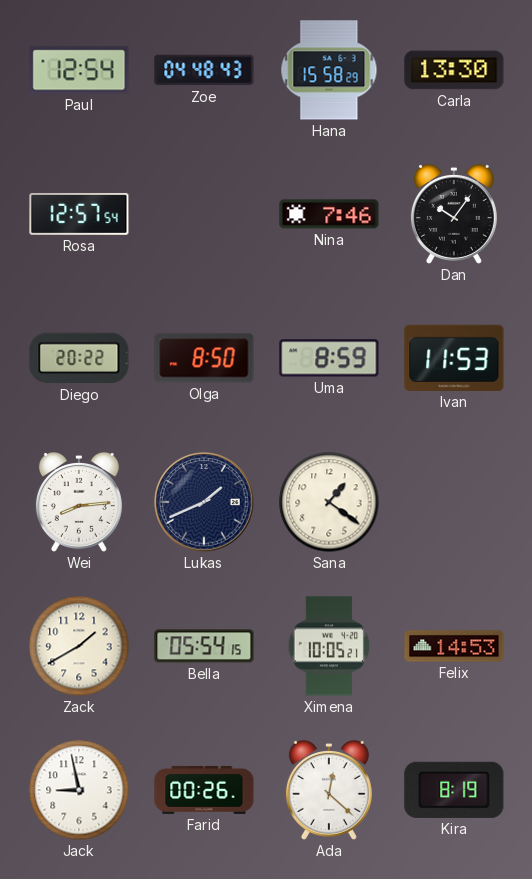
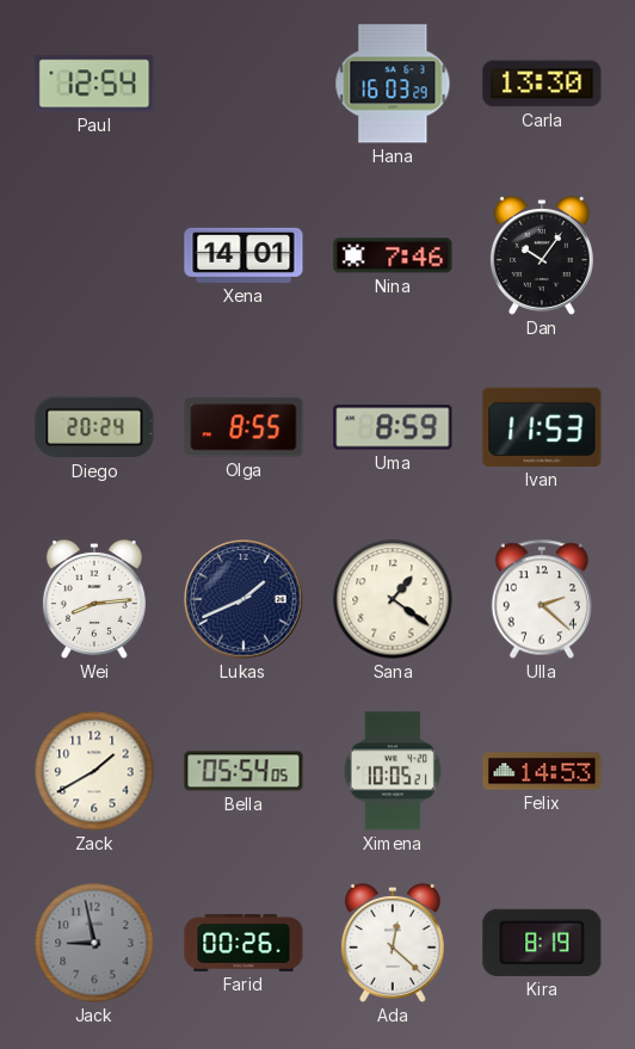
Zoe: 04:48 -> none (204, 70)
Hana: 15:58 -> 16:03 (393, 84)
Rosa: 12:57 -> none (79, 214)
Xena: none -> 14:01 (243, 255)
Diego: 20:22 -> 20:24 (94, 427)
Olga: 8:50 -> 8:55 (243, 427)
Ulla: none -> 2:22 (541, 599)
Bella: 05:54:15 -> 05:54:05 (243, 771)
Jack dial: white -> grey (94, 943)
